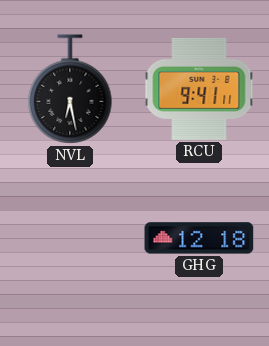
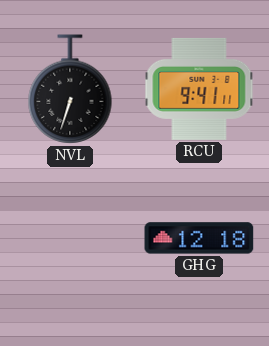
NVL: 6:28 -> 6:33 (70, 89)
